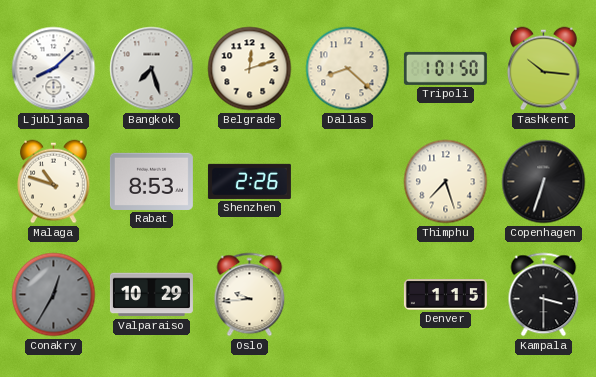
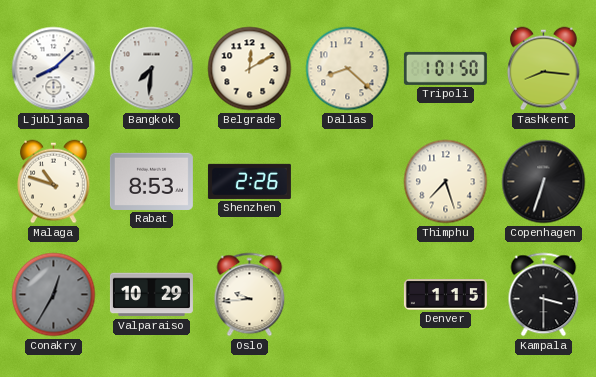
Bangkok: 7:27 -> 7:31 (152, 69)
Belgrade: 12:12 -> 12:10 (250, 69)
Tashkent: 10:16 -> 8:16 (544, 69)
